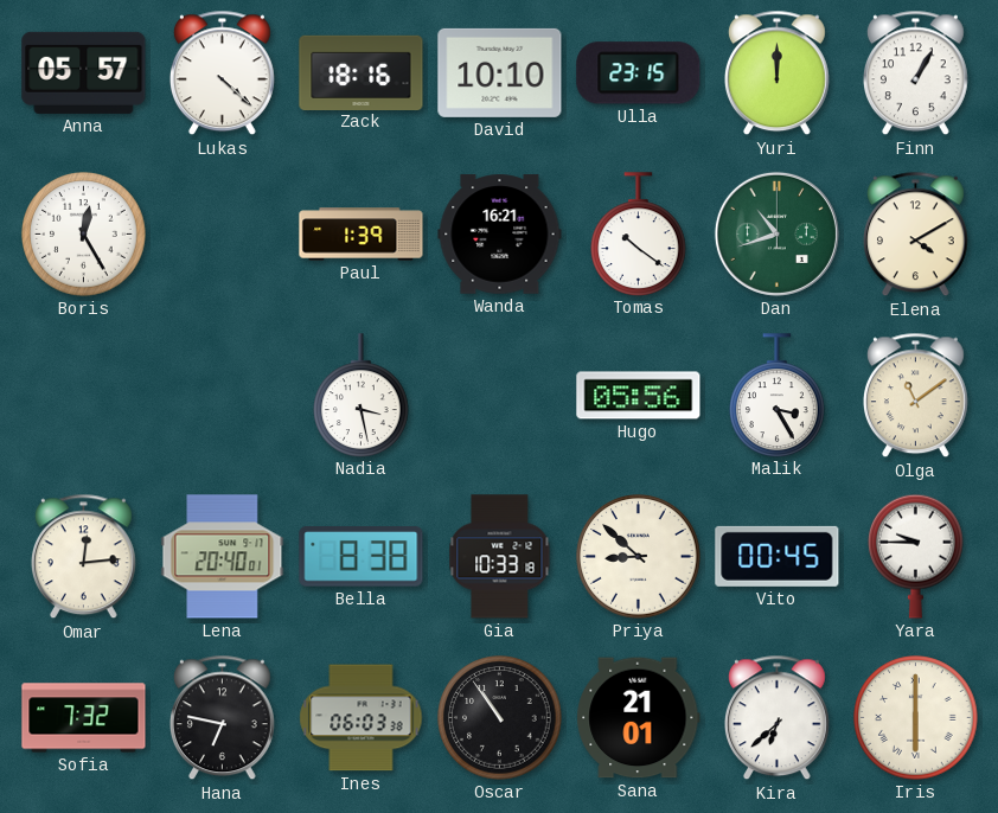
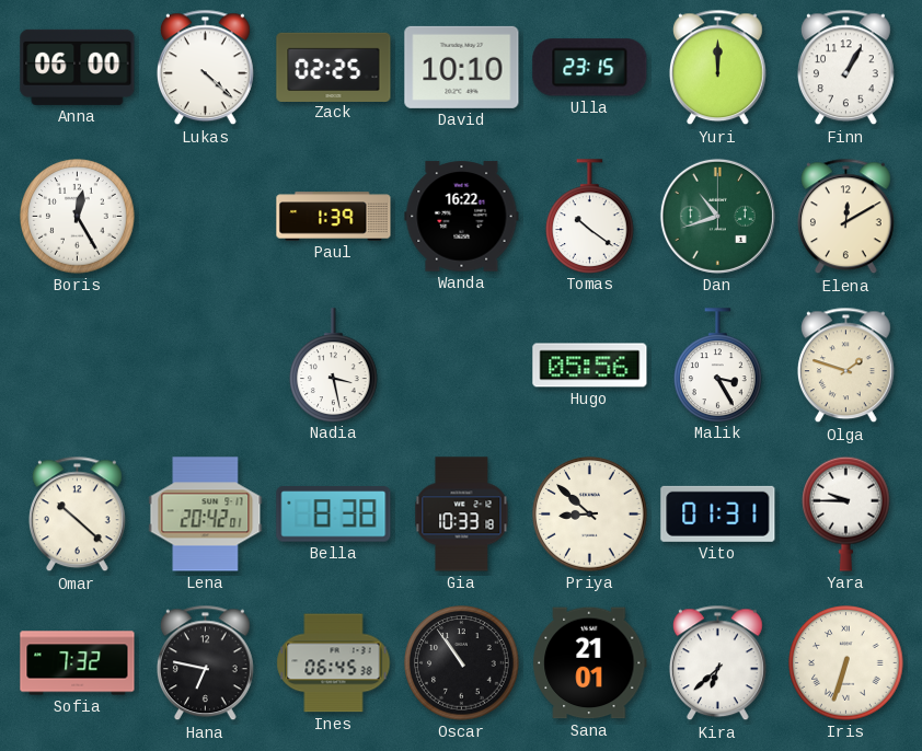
Anna: 05:57 -> 06:00 (78, 67)
Zack: 18:16 -> 02:25 (334, 67)
Wanda: 16:21 -> 16:22 (462, 217)
Elena: 4:10 -> 12:10 (845, 217)
Olga: 11:09 -> 1:48 (845, 366)
Omar: 12:14 -> 10:22 (77, 515)
Lena: 20:40 -> 20:42 (206, 515)
Vito: 00:45 -> 01:31 (718, 513)
Ines: 06:03 -> 06:45 (334, 663)
Iris: 6:00 -> 6:33 (846, 663)
